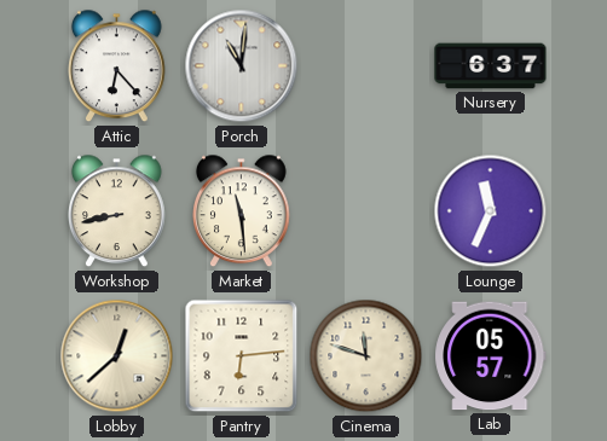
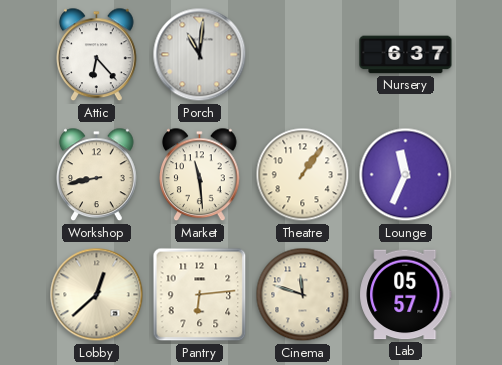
Theatre: none -> 1:06 (303, 175)
